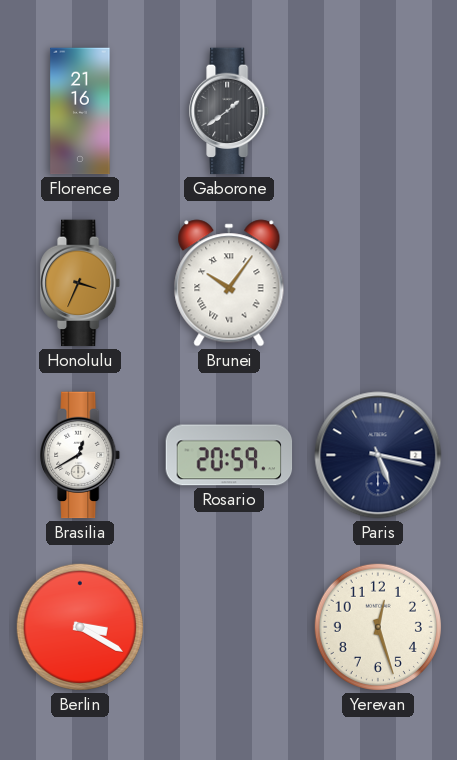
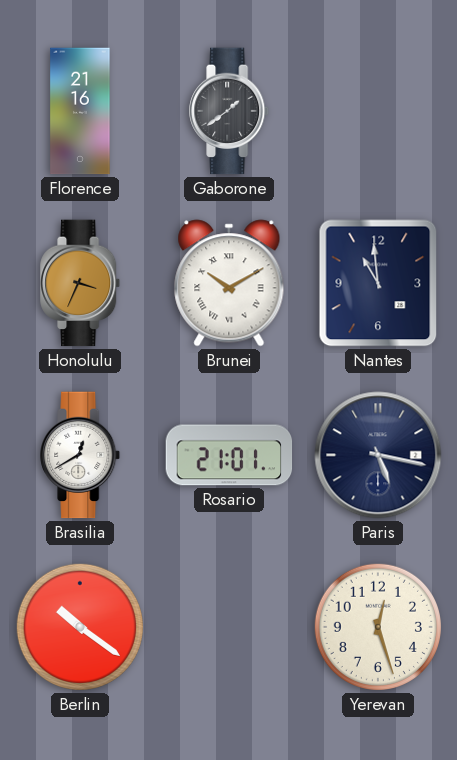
Brunei: 10:06 -> 10:10 (229, 283)
Nantes: none -> 10:59 (378, 283)
Rosario: 20:59 -> 21:01 (229, 455)
Berlin: 3:20 -> 10:21 (80, 627)
